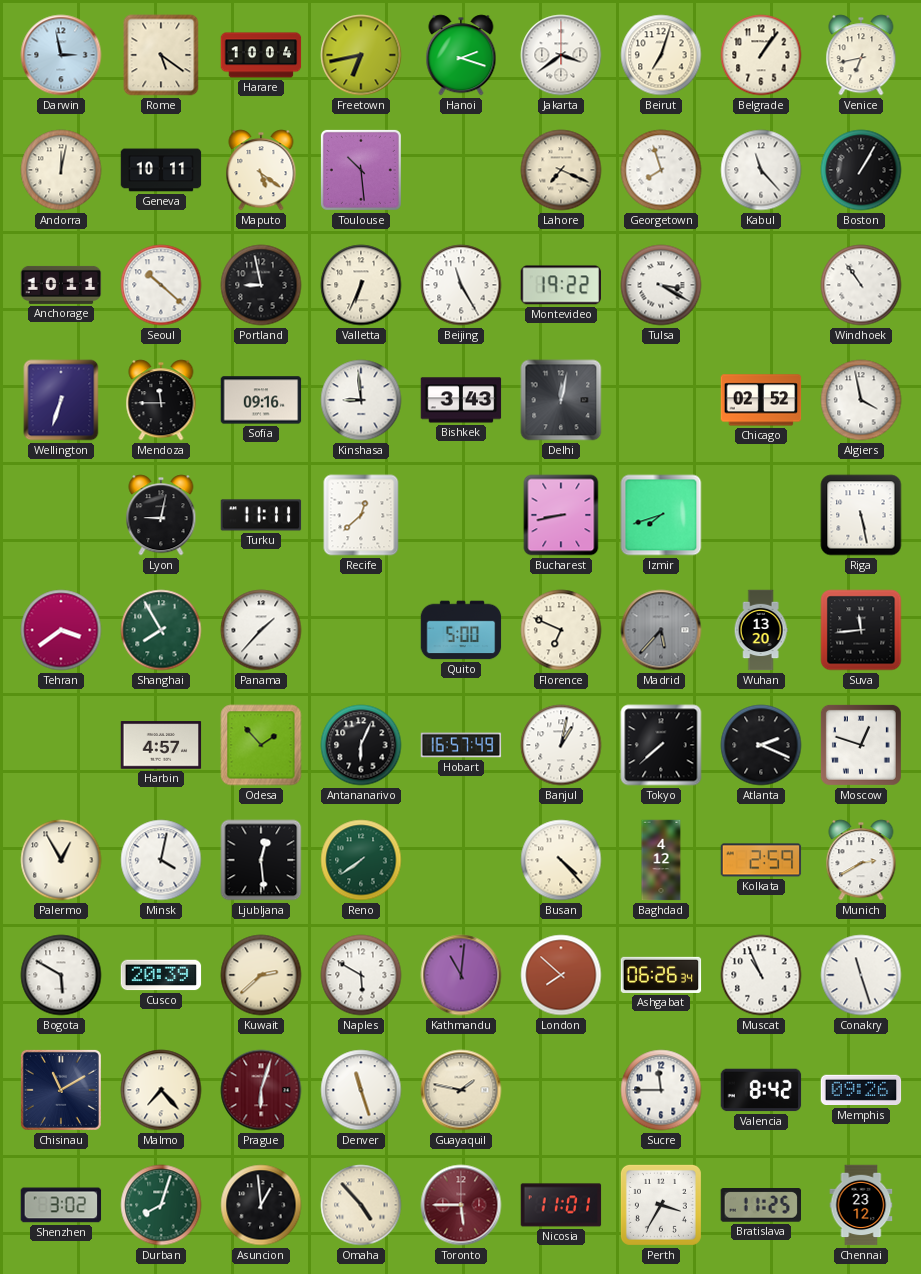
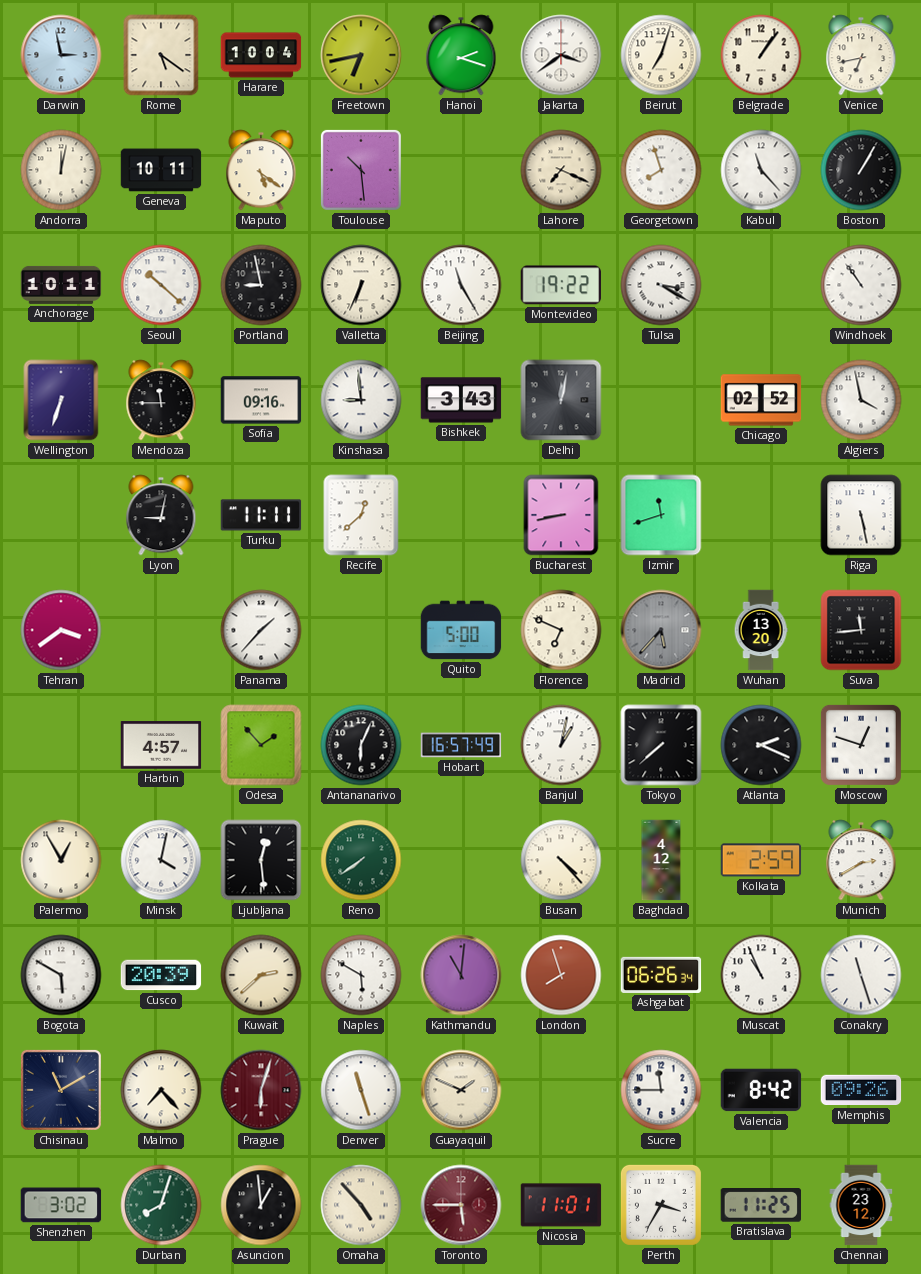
Izmir: 7:42 -> 11:42 (661, 515)
Shanghai: 7:55 -> none (161, 630)
London: 7:52 -> 7:57 (561, 975)
Guayaquil: 1:47 -> 1:49 (461, 1090)
